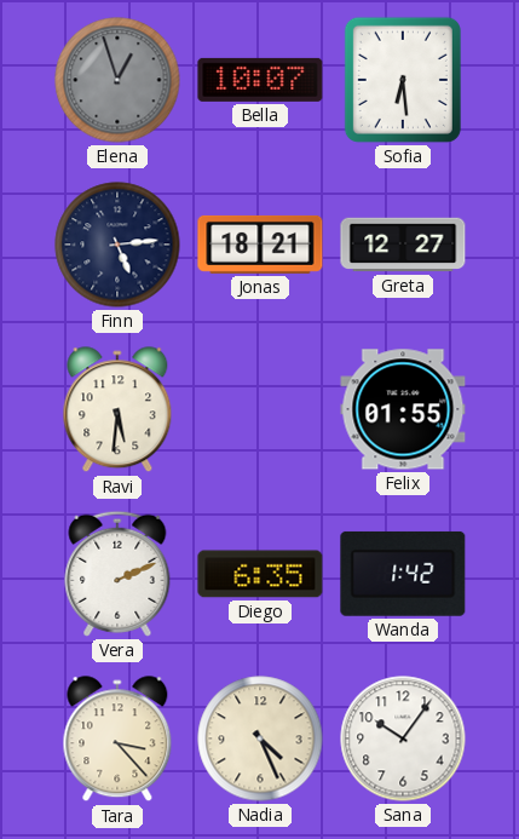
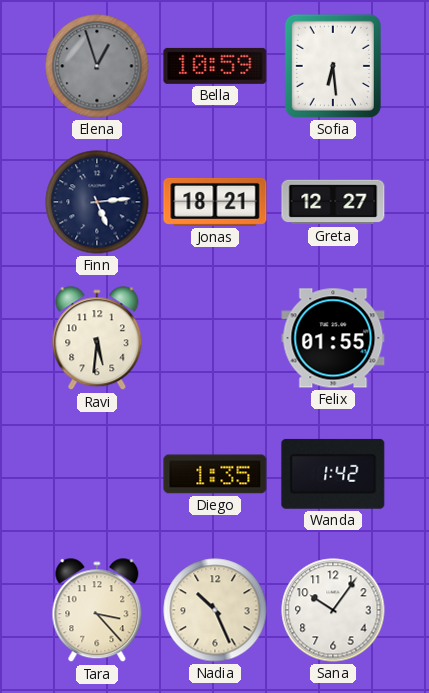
Bella: 10:07 -> 10:59 (215, 66)
Vera: 2:11 -> none (117, 574)
Diego: 6:35 -> 1:35 (215, 474)
Nadia: 4:26 -> 10:26 (215, 610)
